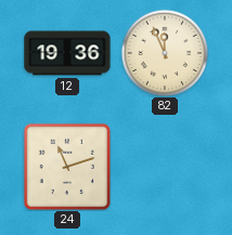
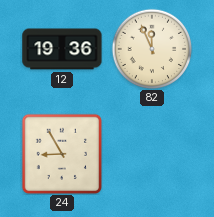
24: 11:12 -> 8:55 (61, 153)
